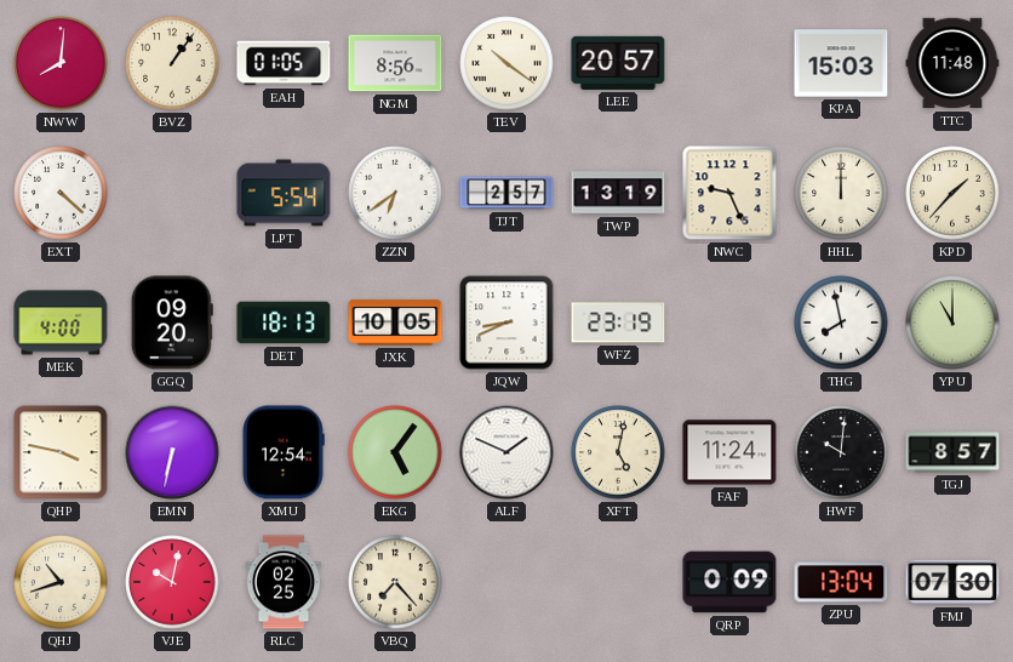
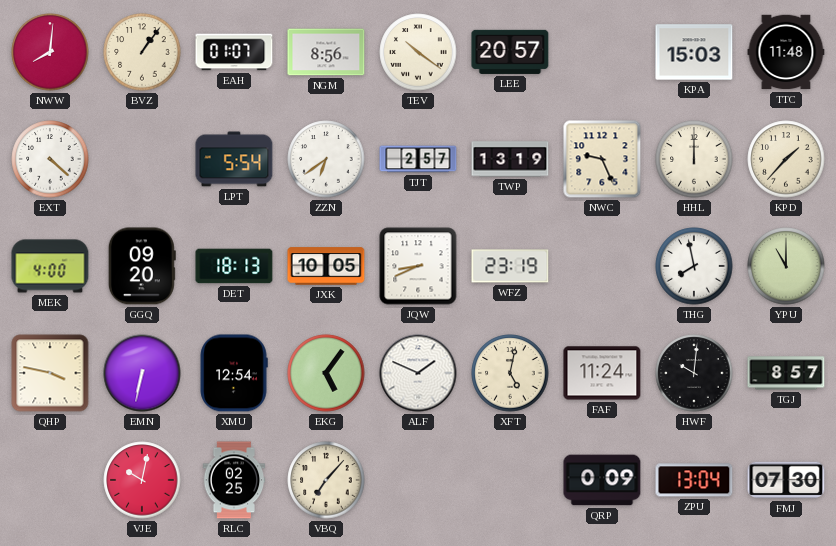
EAH: 01:05 -> 01:07 (234, 52)
QHJ: 10:42 -> none (61, 582)
VBQ: 7:23 -> 7:07 (326, 480)
